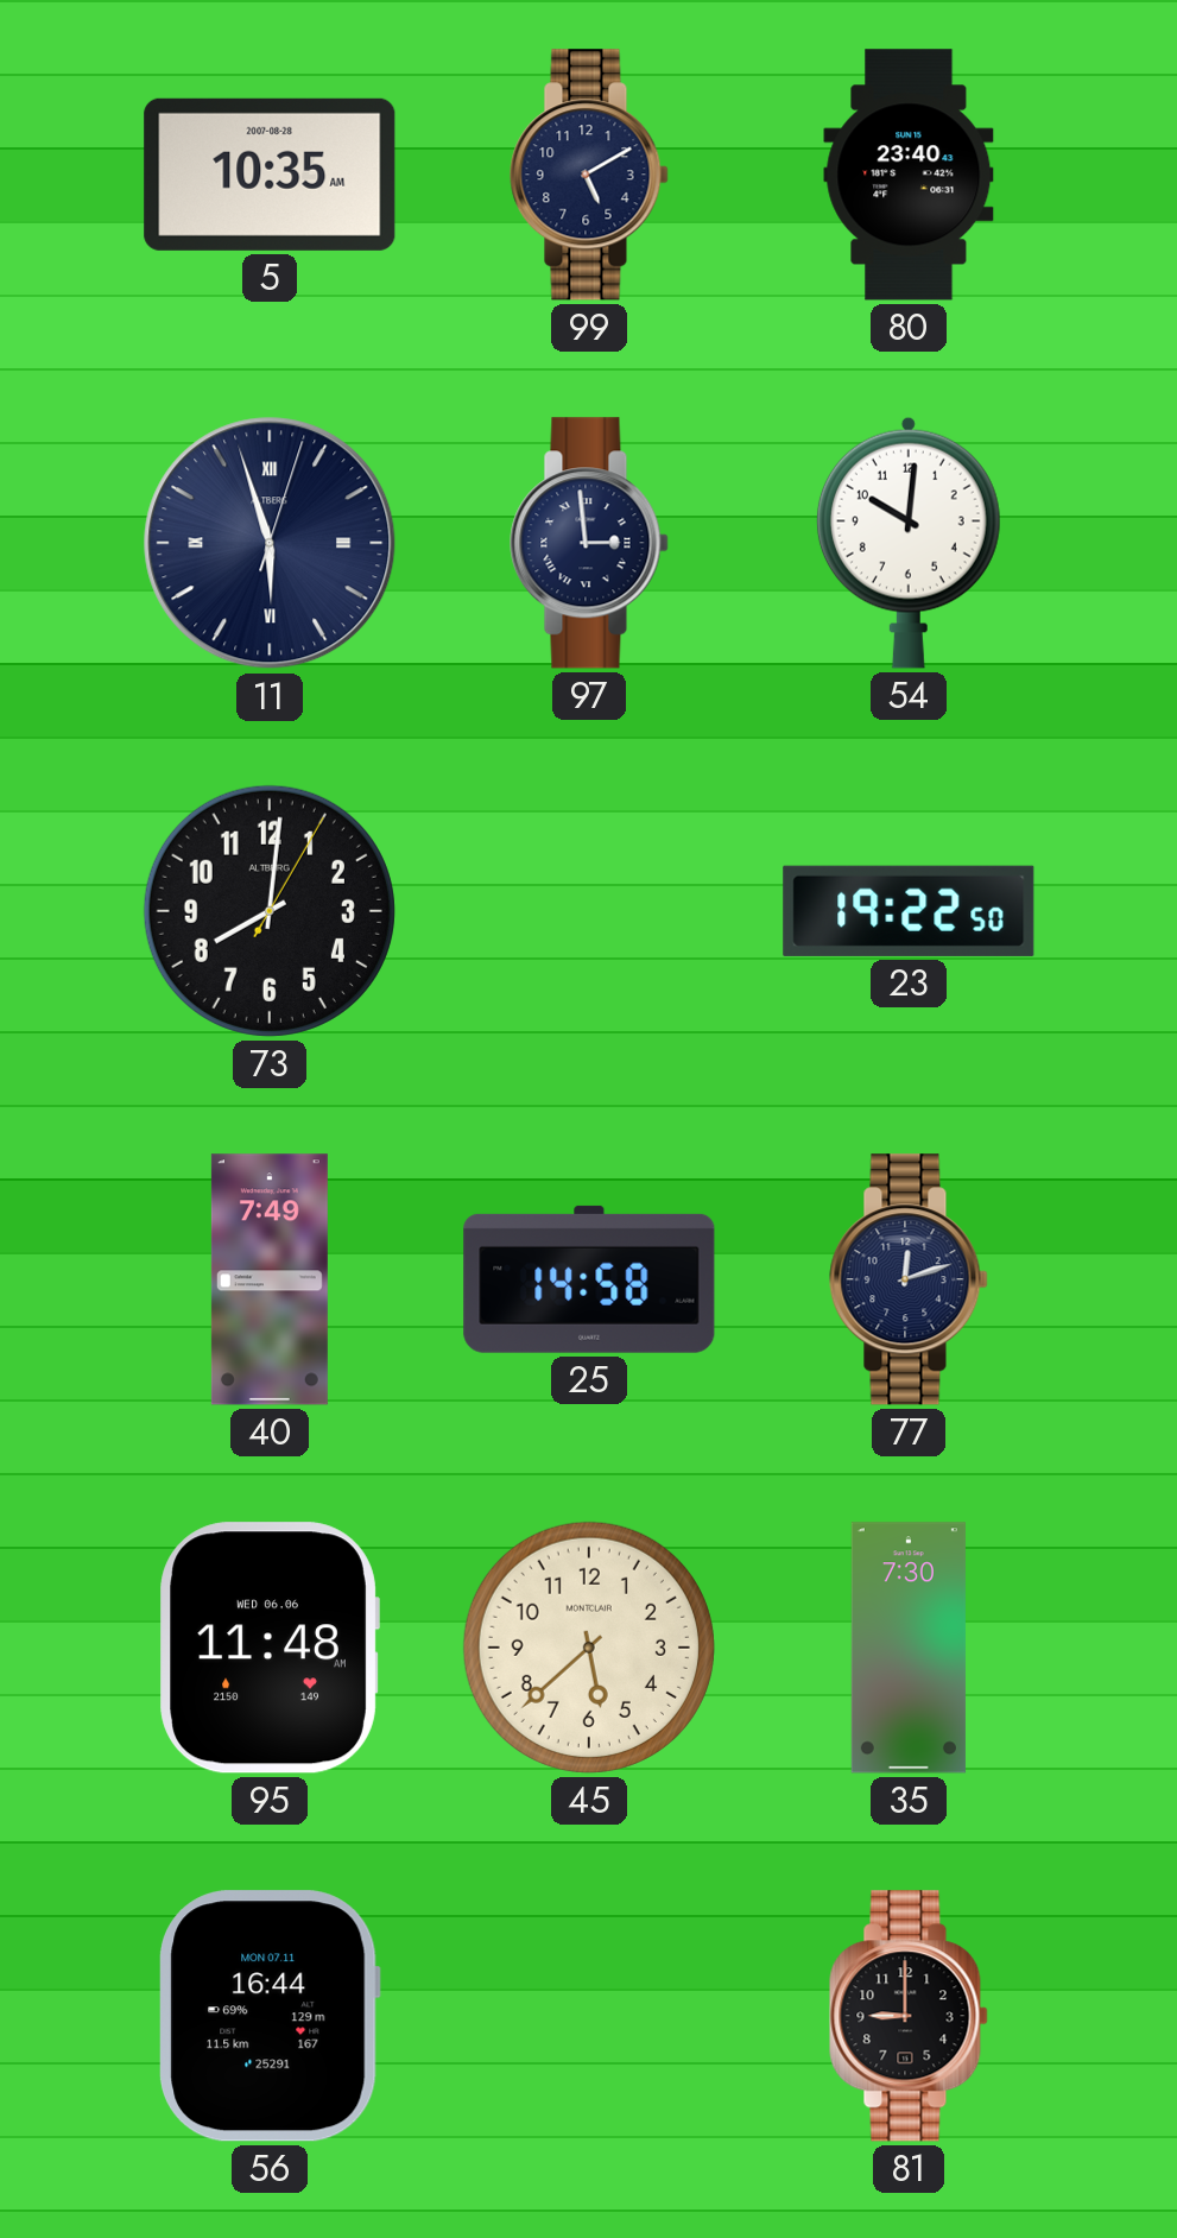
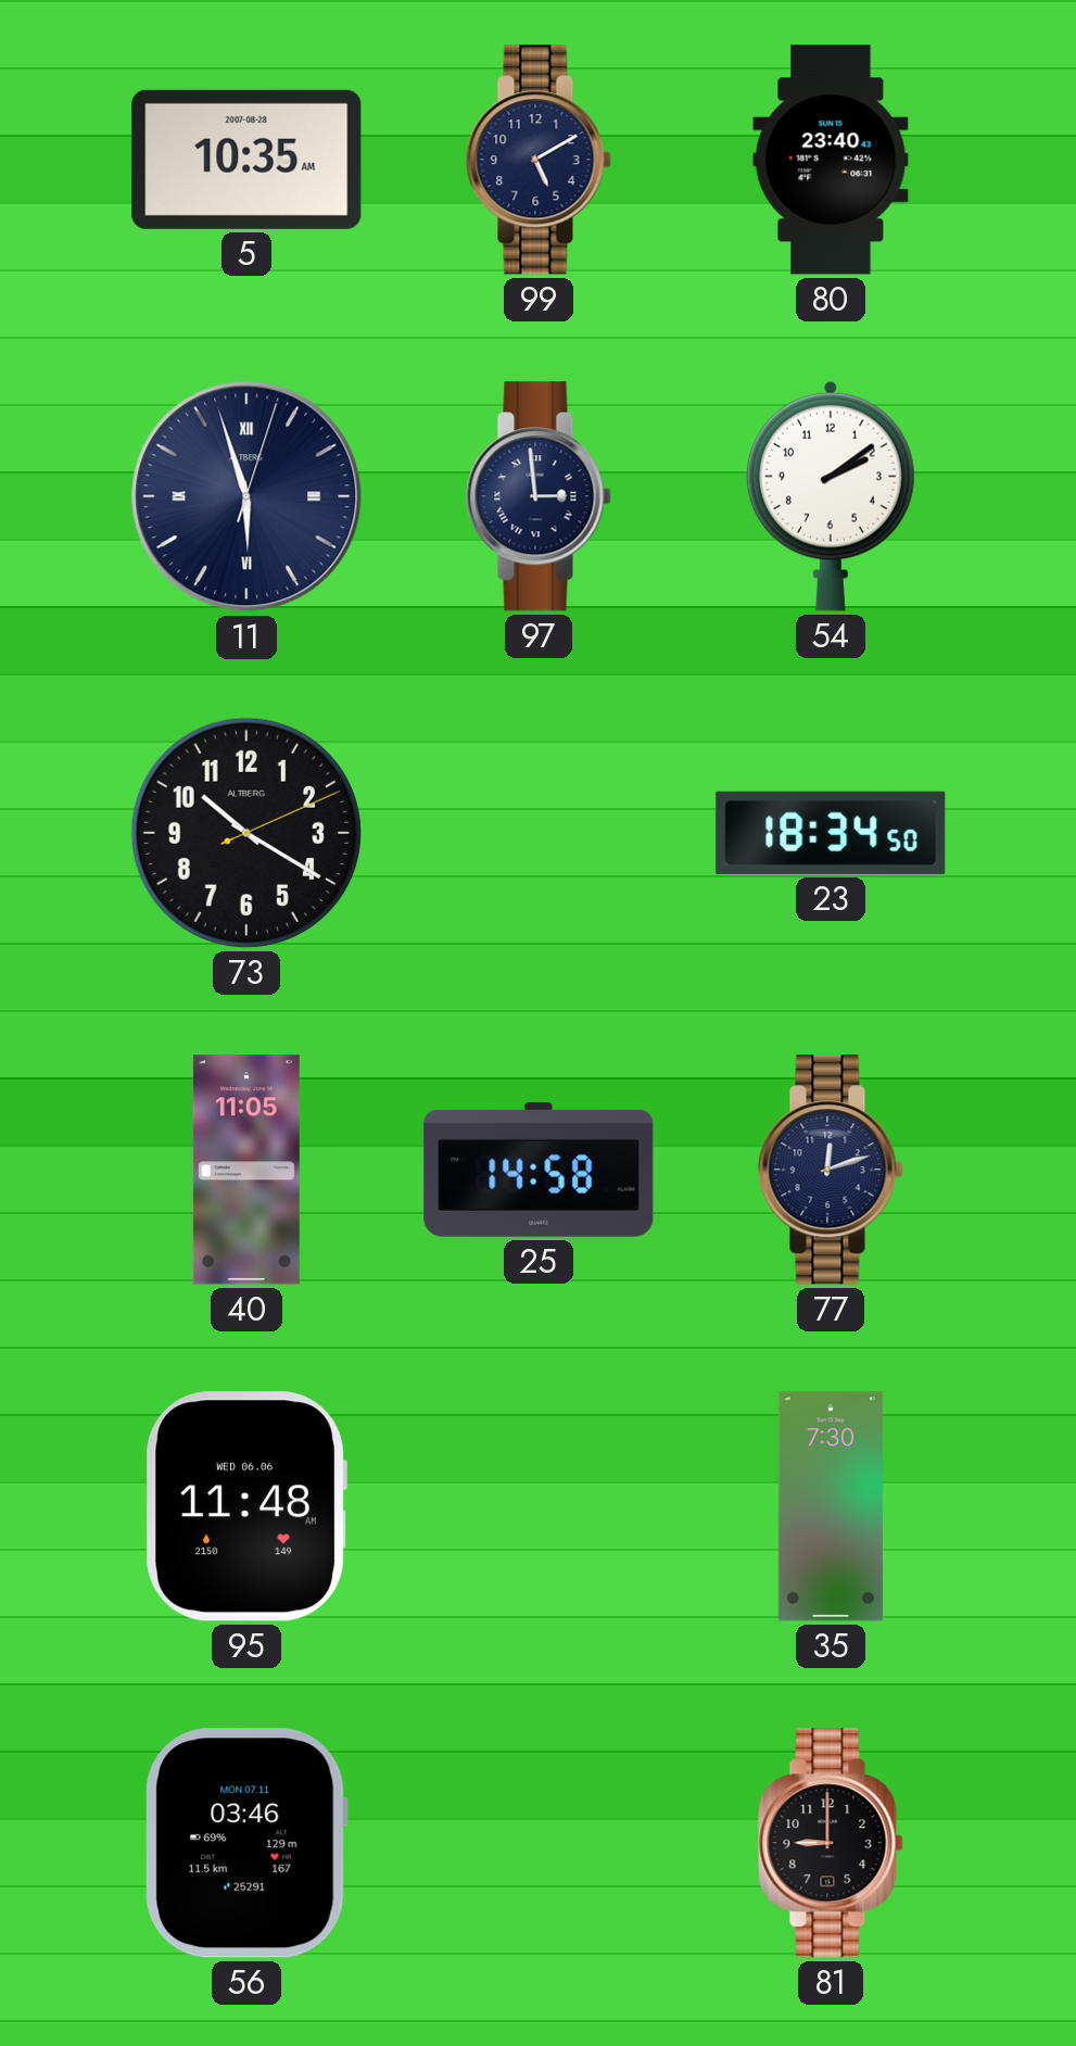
54: 10:01 -> 2:09 (831, 496)
73: 8:01 -> 10:20 (246, 833)
23: 19:22 -> 18:34 (831, 833)
40: 7:49 -> 11:05 (246, 1170)
45: 5:38 -> none (589, 1648)
56: 16:44 -> 03:46 (246, 1843)
